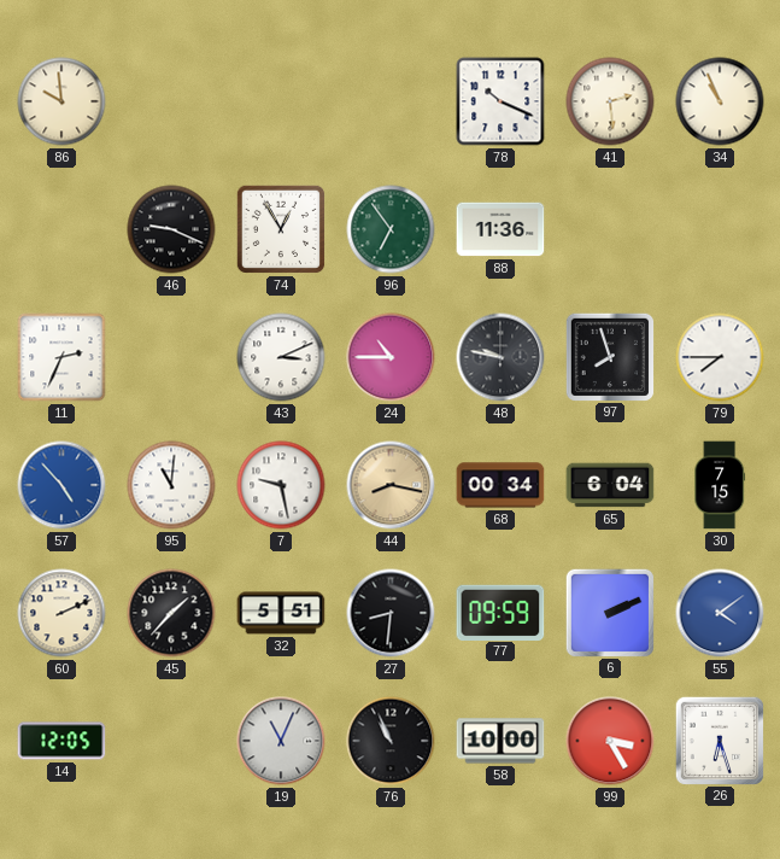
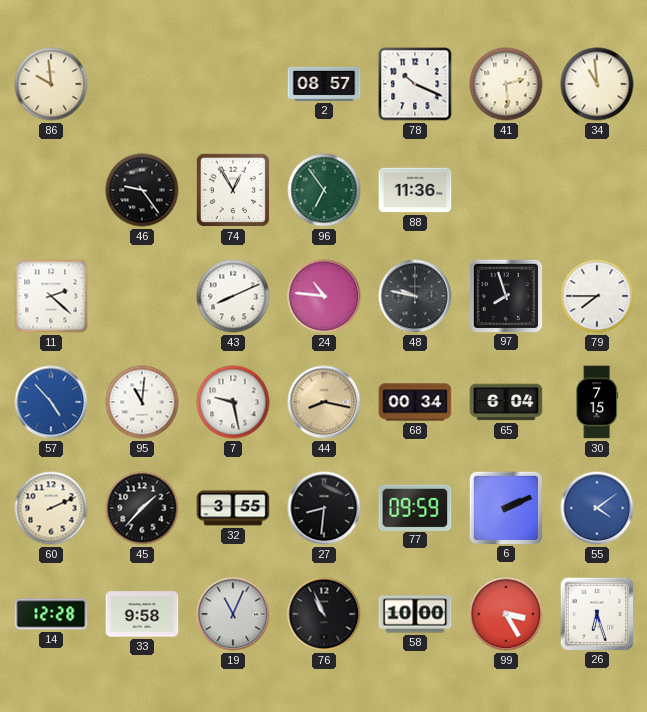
2: none -> 08:57 (324, 84)
34: 10:56 -> 10:59 (597, 84)
46: 9:19 -> 9:24 (142, 190)
11: 2:34 -> 2:22 (51, 296)
43: 3:11 -> 8:11 (233, 296)
24: 10:45 -> 10:46 (324, 296)
32: 5:51 -> 3:55 (233, 508)
14: 12:05 -> 12:28 (51, 614)
33: none -> 9:58 (142, 614)
